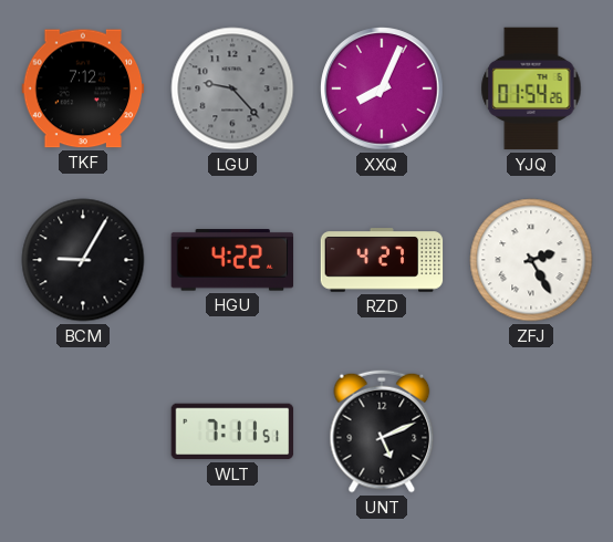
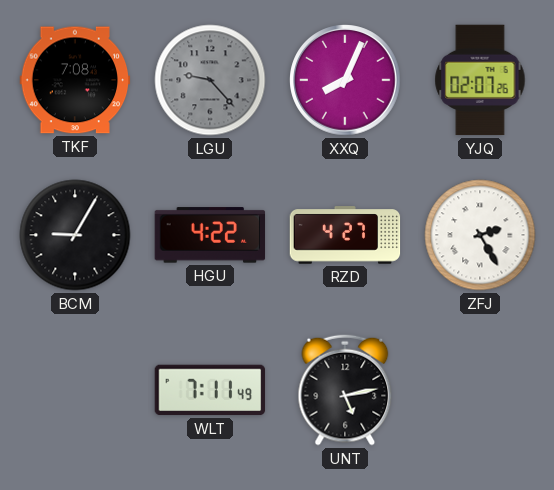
TKF: 7:12 -> 7:08 (75, 80)
YJQ: 01:54 -> 02:07 (480, 80)
WLT: 7:11:51 -> 7:11:49 (210, 390)
UNT: 5:11 -> 5:13 (345, 390)
